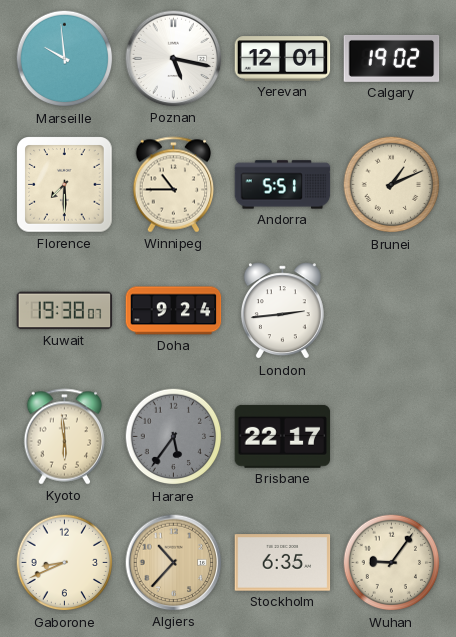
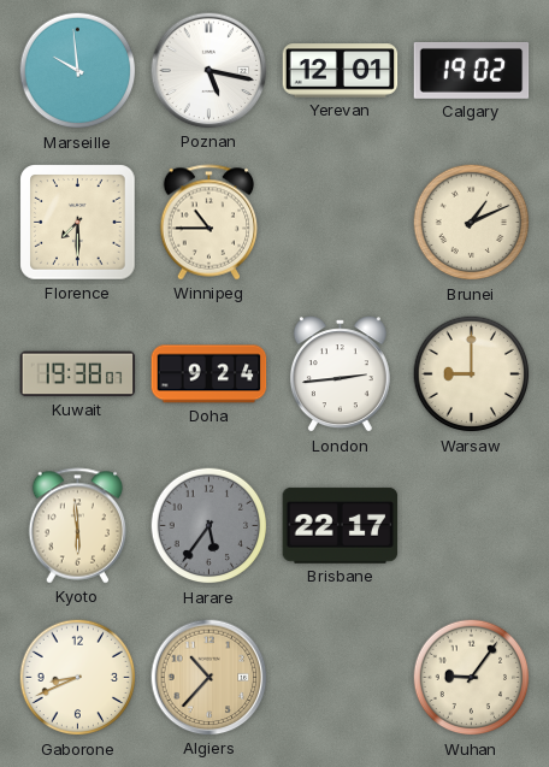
Andorra: 5:51 -> none (283, 185)
Warsaw: none -> 9:00 (472, 374)
Stockholm: 6:35 -> none (283, 563)
